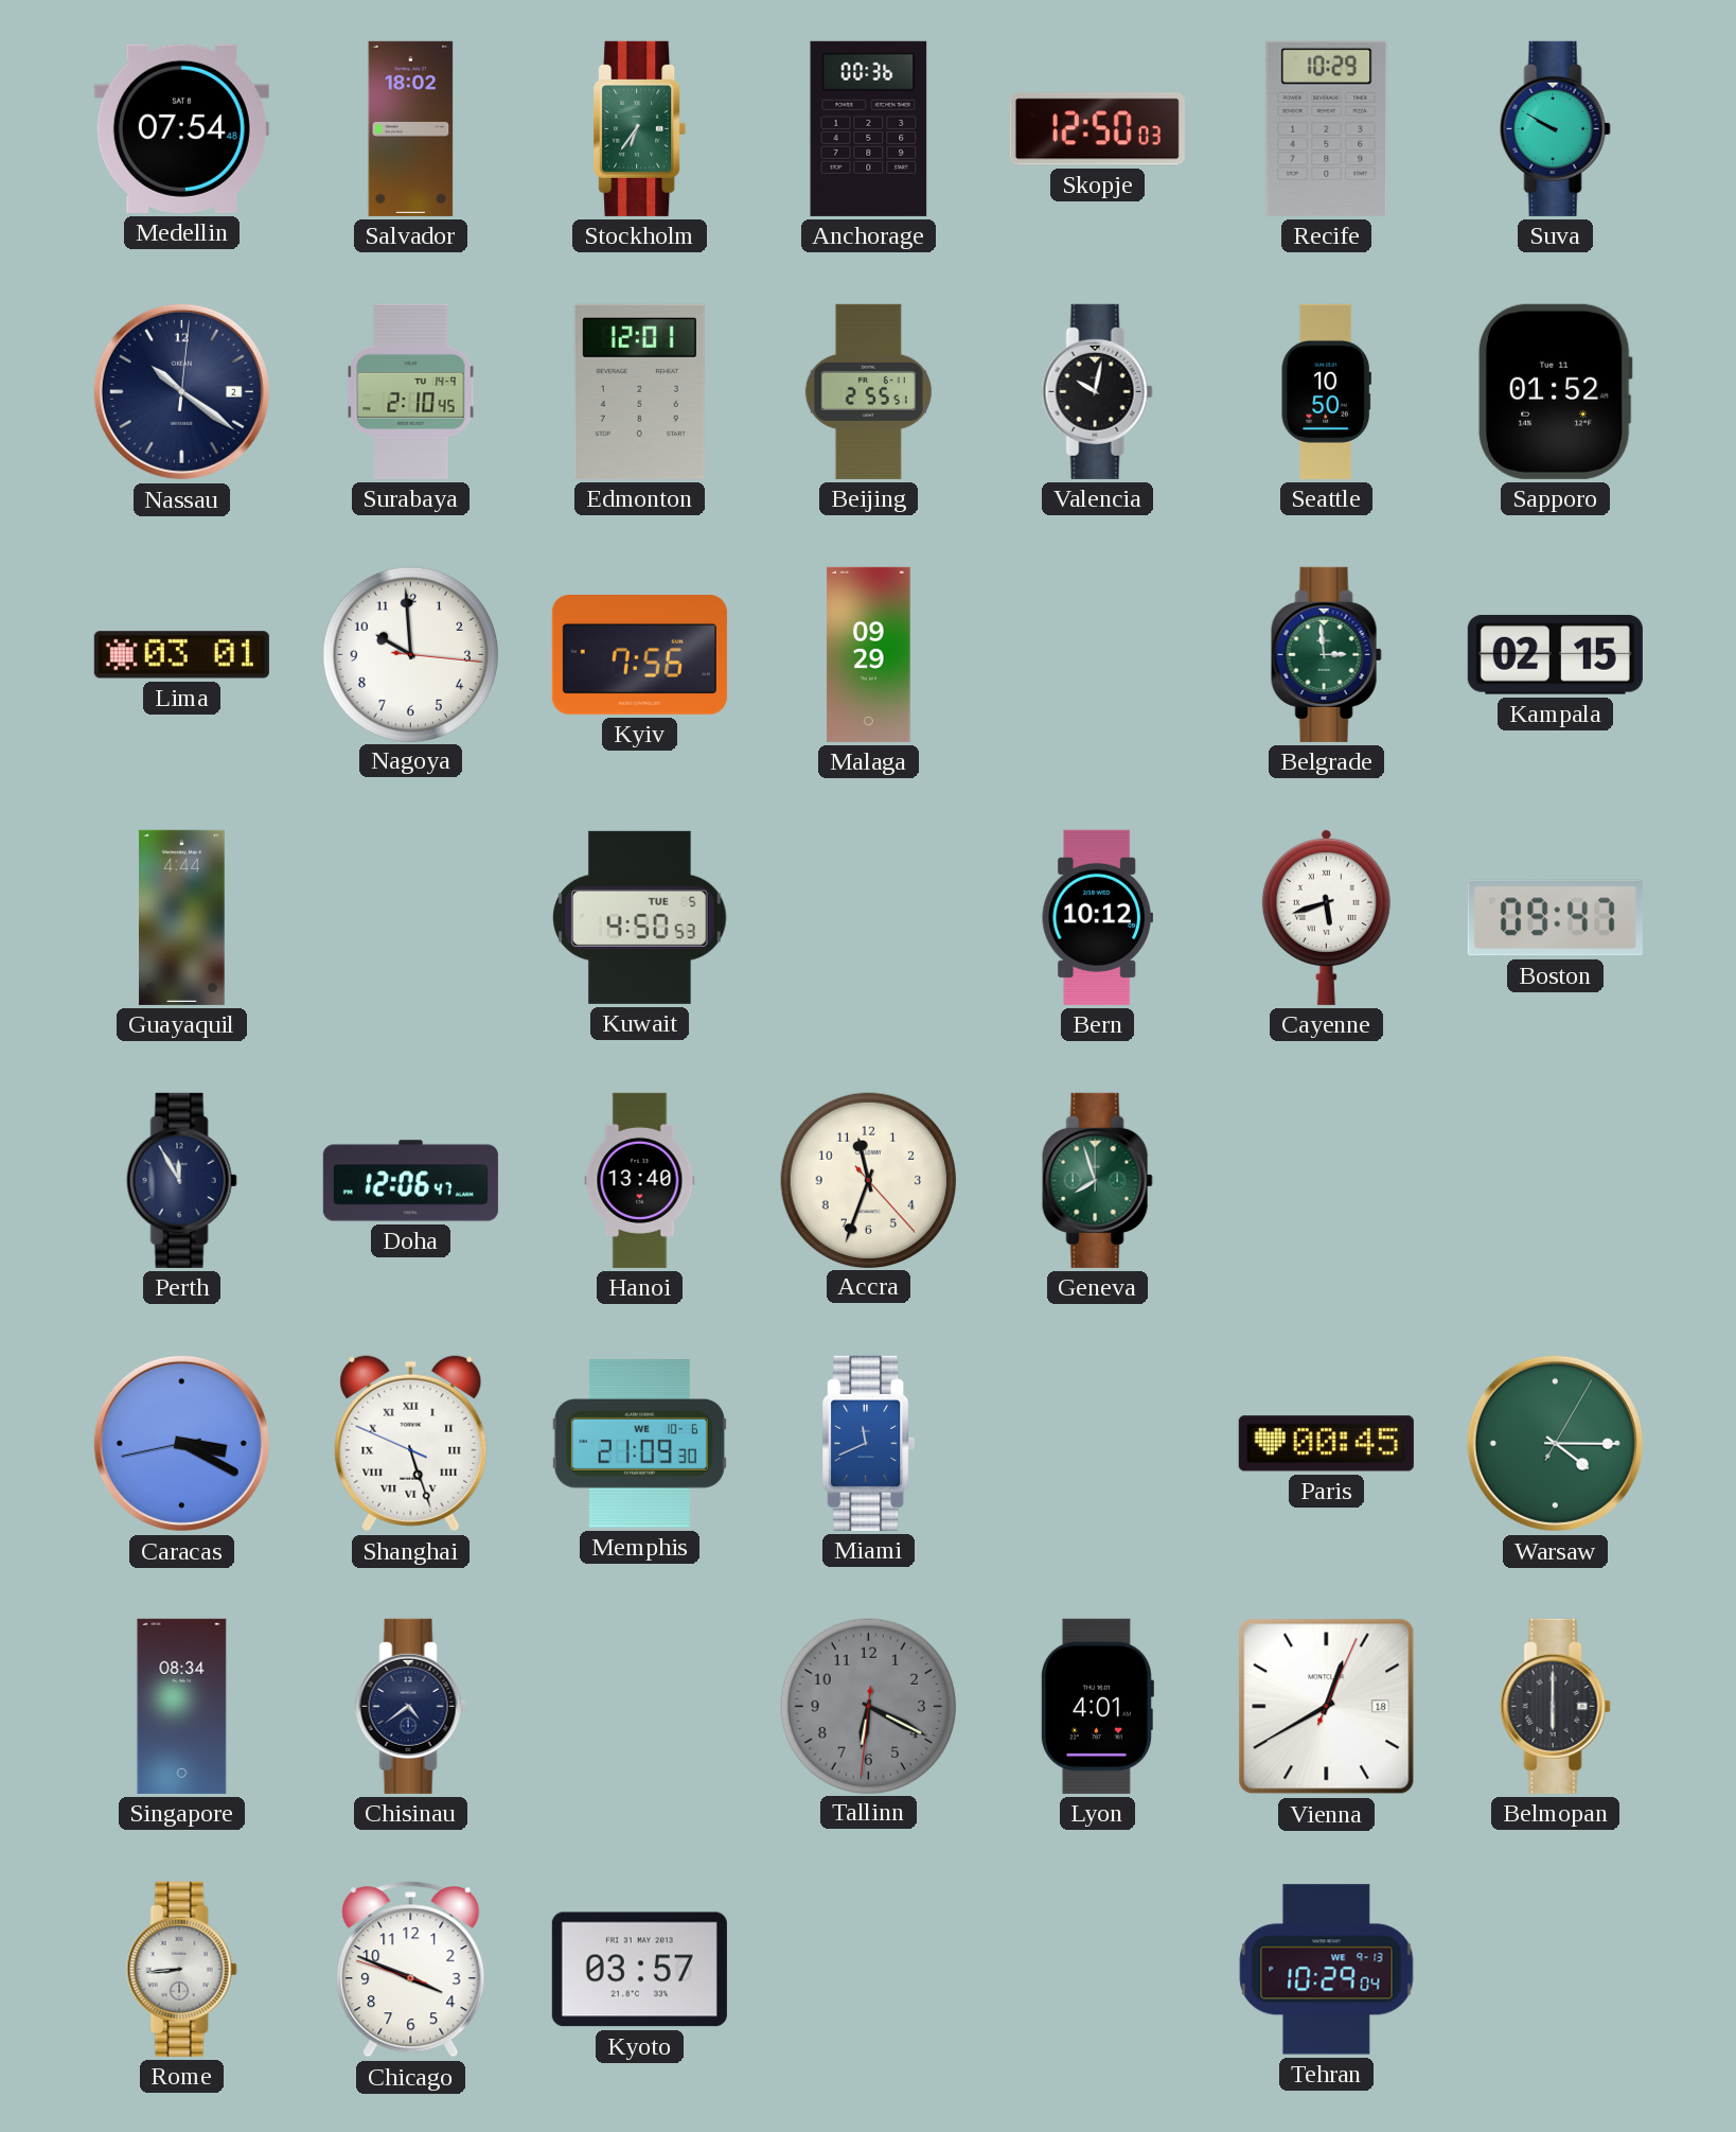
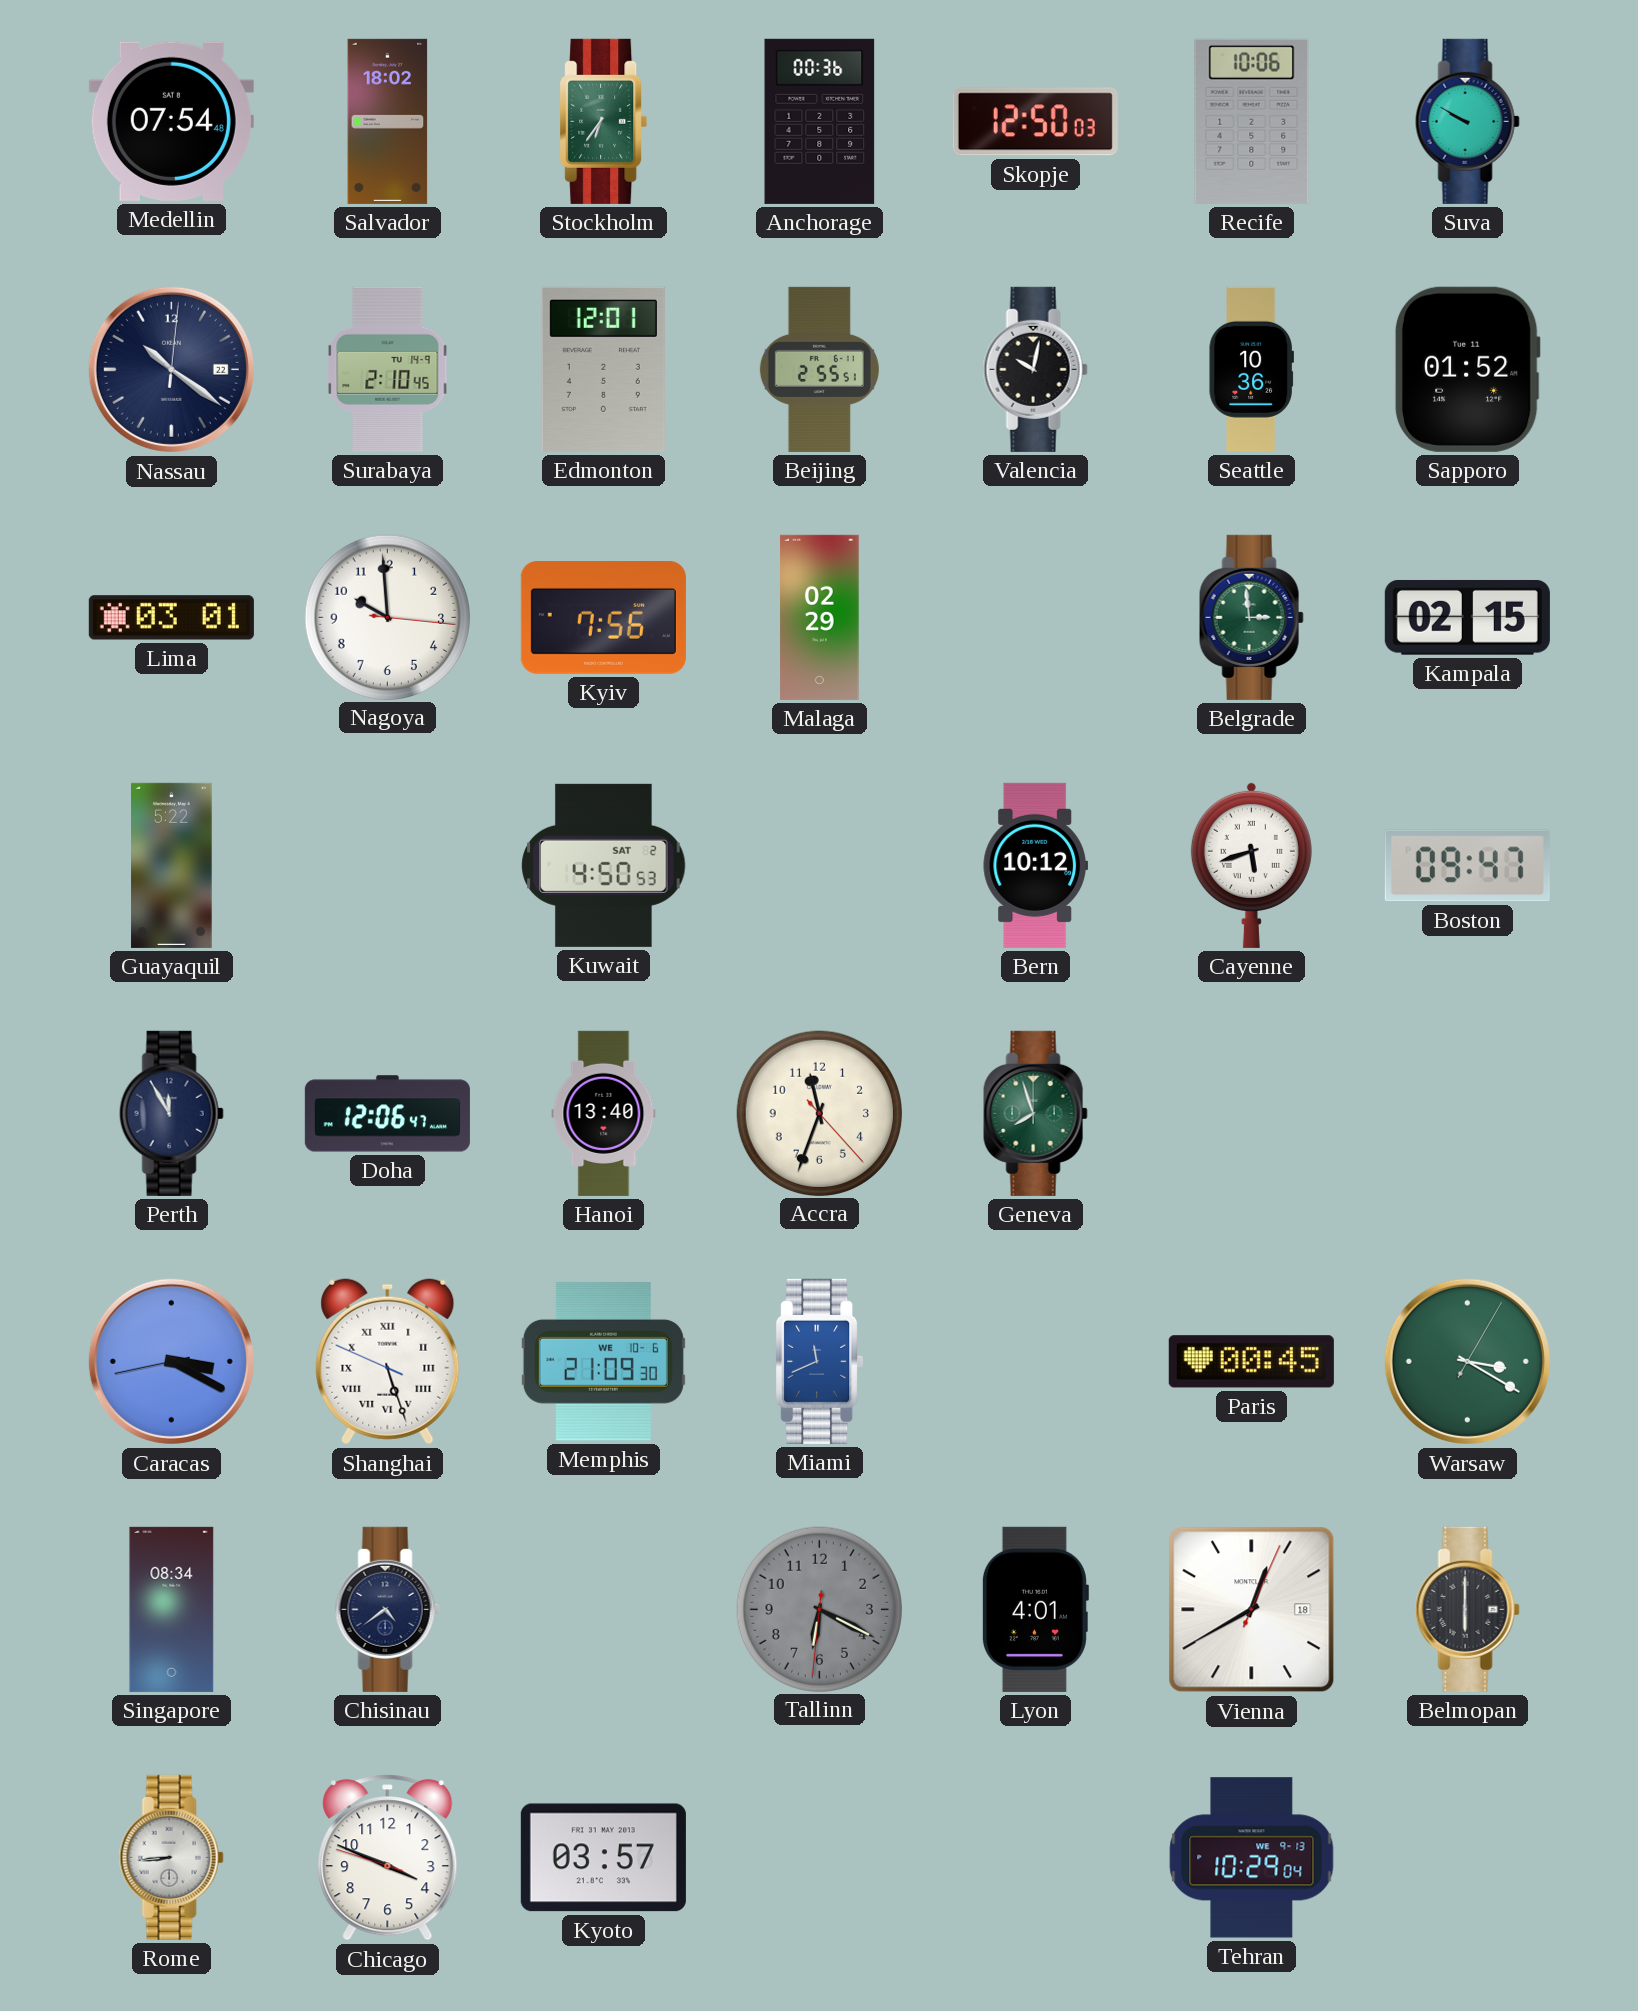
Recife: 10:29 -> 10:06 (1252, 121)
Nassau date: 2 -> 22 (171, 369)
Seattle: 10:50 -> 10:36 (1251, 369)
Malaga: 09:29 -> 02:29 (820, 617)
Guayaquil: 4:44 -> 5:22 (172, 865)
Kuwait date: TUE 5 -> SAT 2 (604, 865)
Warsaw: 4:15 -> 3:20 (1467, 1361)
